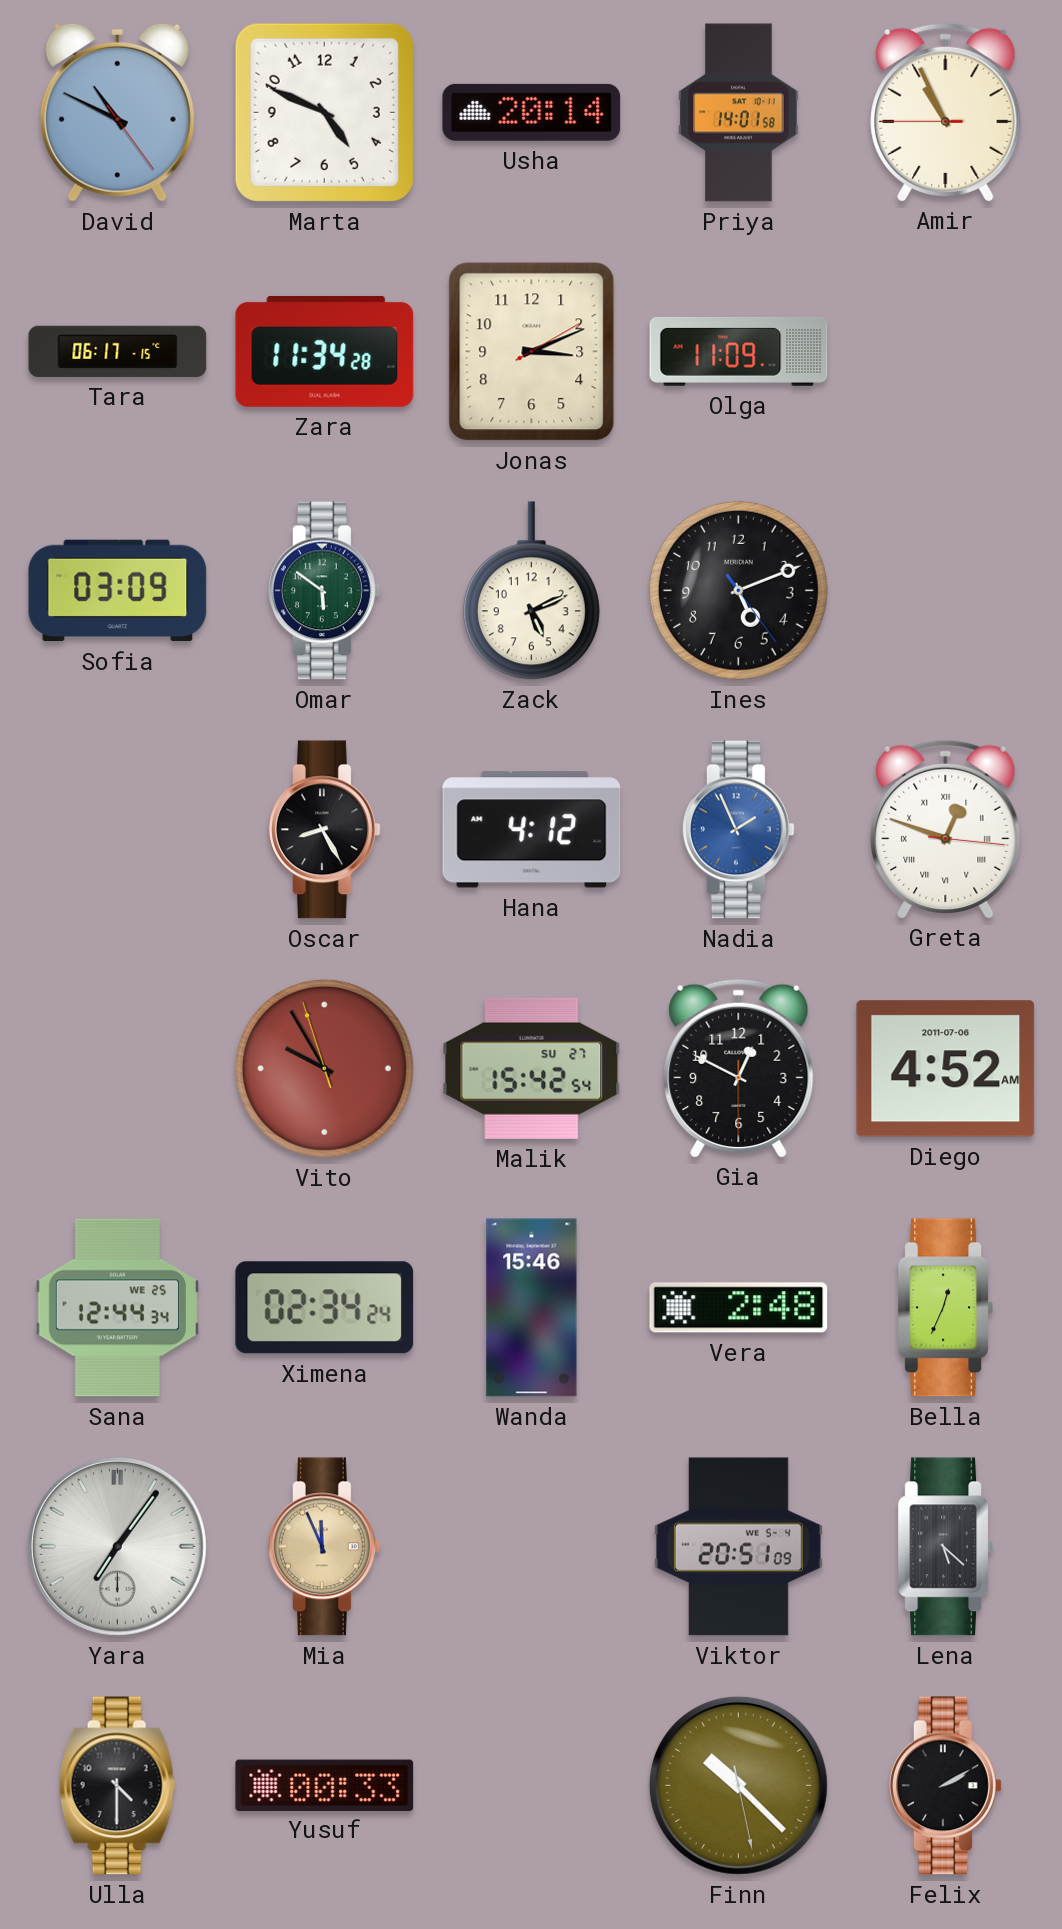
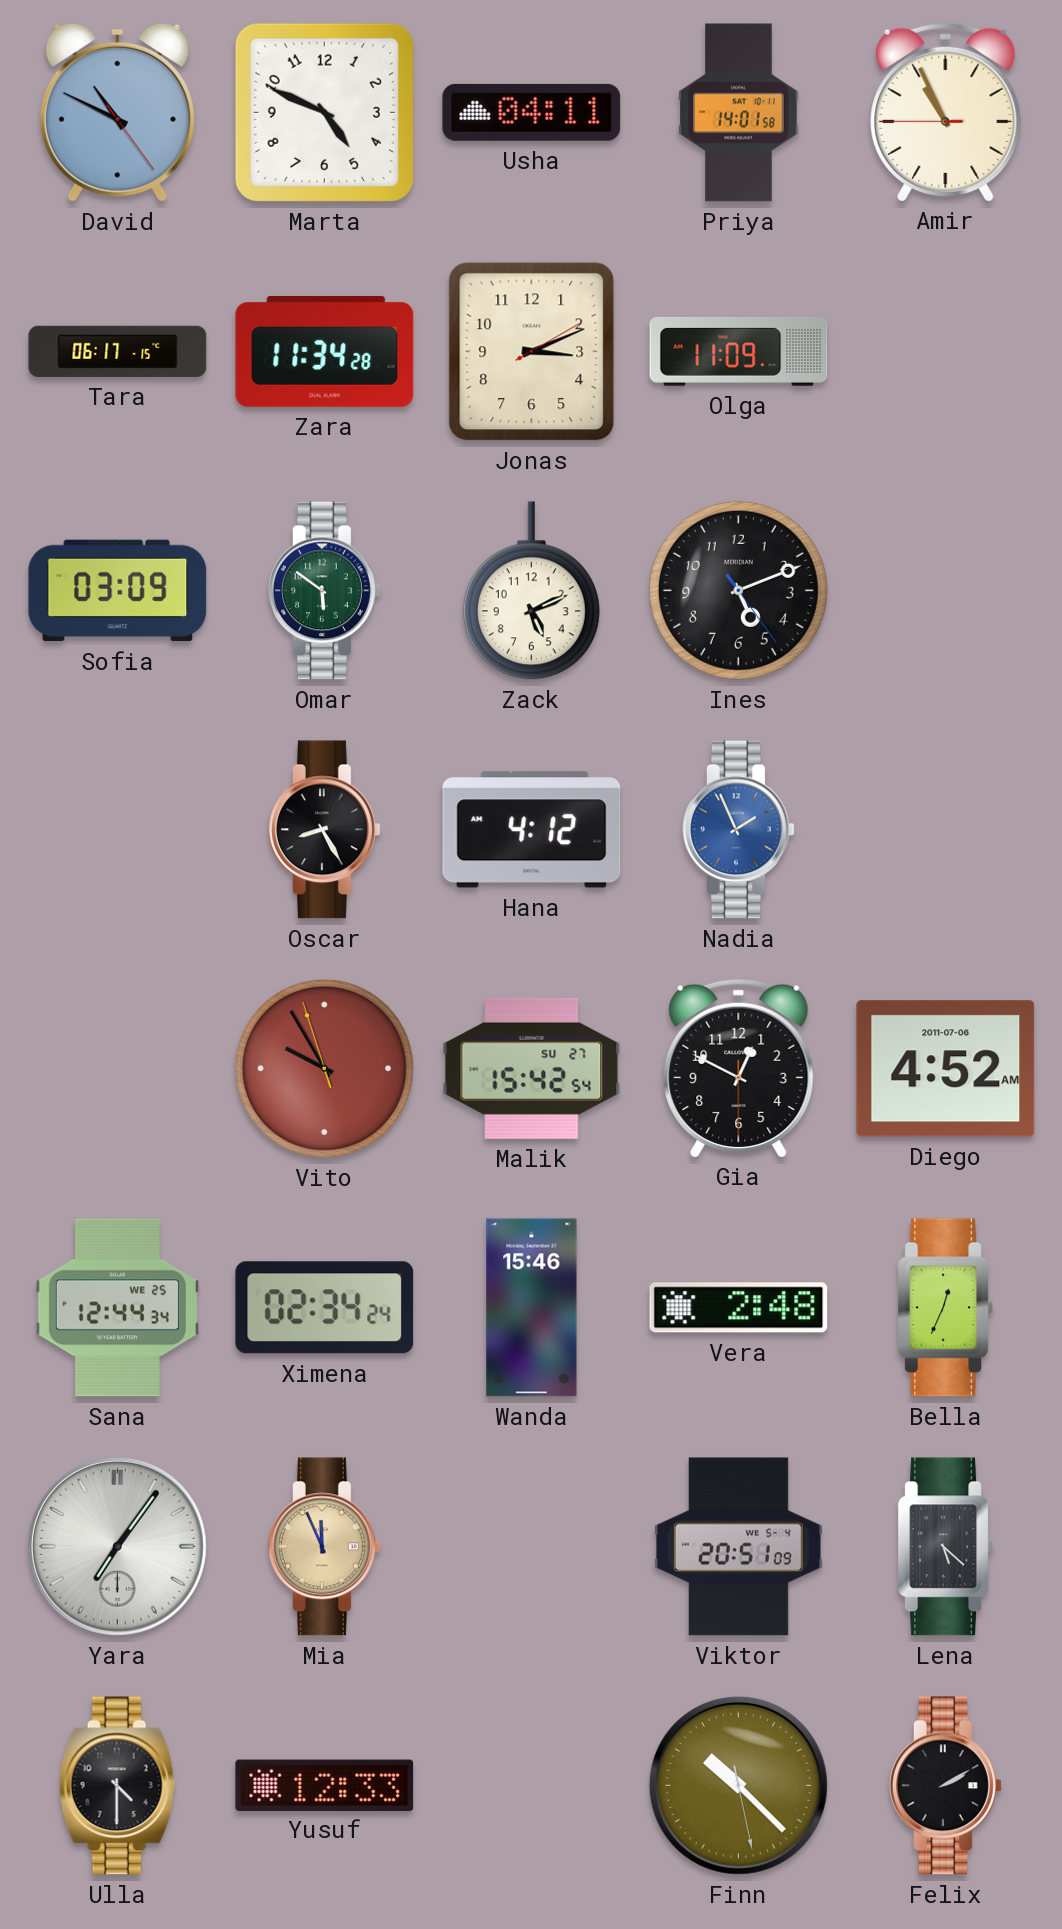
Usha: 20:14 -> 04:11 (532, 112)
Greta: 12:48 -> none (946, 829)
Yusuf: 00:33 -> 12:33 (325, 1785)
